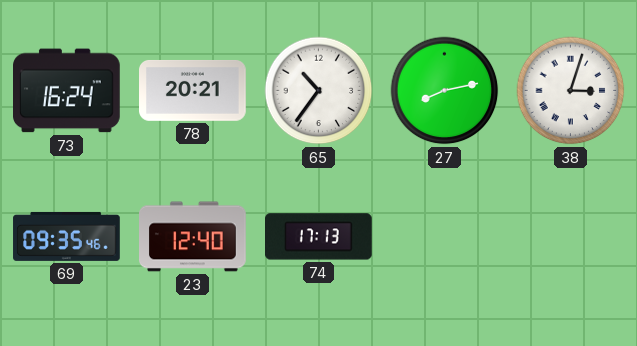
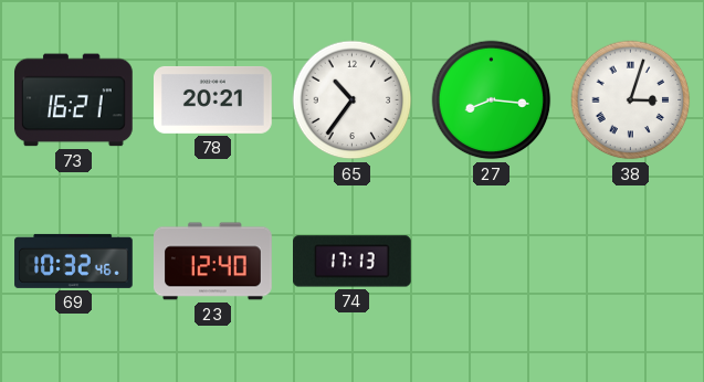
73: 16:24 -> 16:21 (74, 100)
27: 8:13 -> 8:16 (492, 100)
69: 09:35 -> 10:32 (74, 261)
